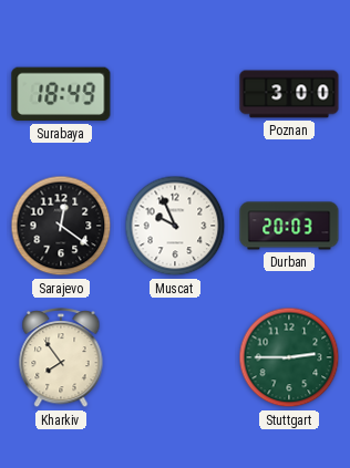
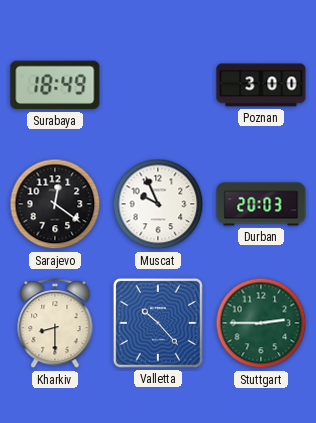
Kharkiv: 7:54 -> 8:30 (55, 324)
Valletta: none -> 10:23 (158, 323)
